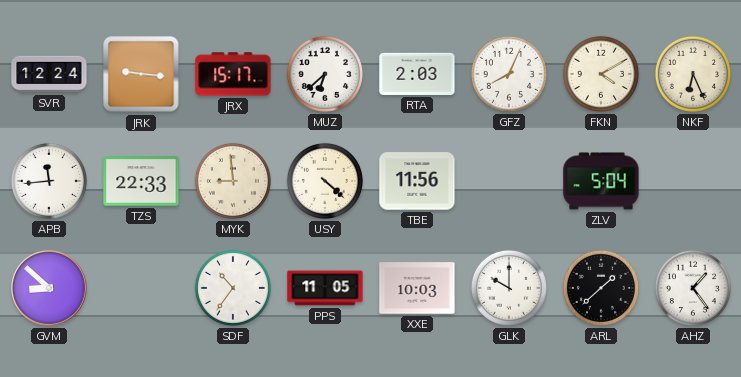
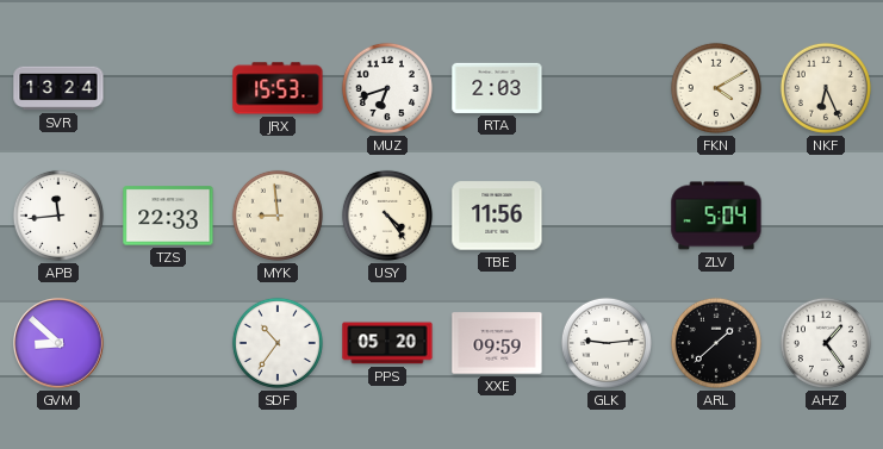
SVR: 12:24 -> 13:24 (58, 88)
JRK: 9:16 -> none (141, 74)
JRX: 15:17 -> 15:53 (278, 88)
MUZ: 6:38 -> 6:42 (387, 88)
GFZ: 8:04 -> none (509, 74)
USY: 4:22 -> 4:24 (387, 216)
PPS: 11:05 -> 05:20 (387, 343)
XXE: 10:03 -> 09:59 (497, 343)
GLK: 10:00 -> 9:14 (607, 343)
